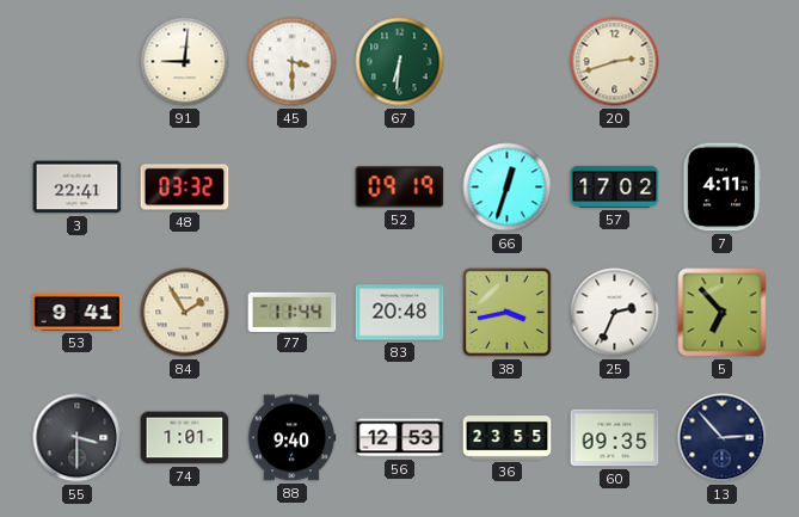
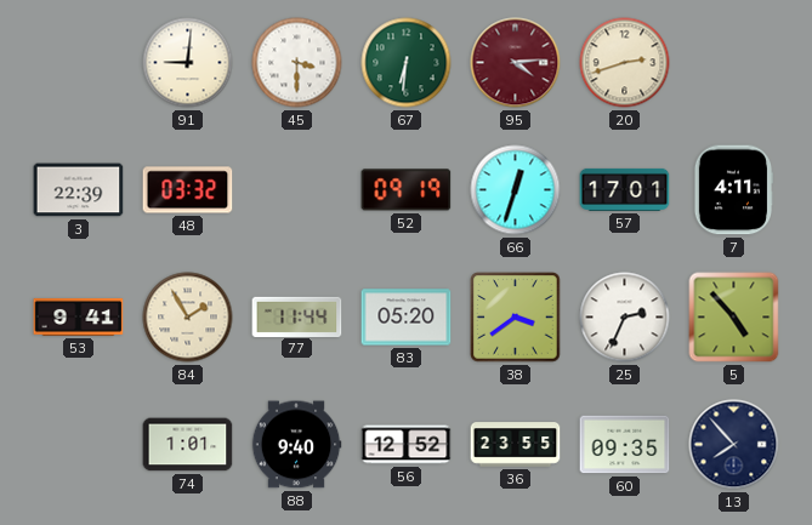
95: none -> 4:14 (516, 63)
3: 22:41 -> 22:39 (79, 190)
57: 17:02 -> 17:01 (625, 189)
83: 20:48 -> 05:20 (407, 318)
38: 3:43 -> 3:39 (516, 318)
5: 6:53 -> 4:53 (734, 318)
55: 3:30 -> none (78, 438)
56: 12:53 -> 12:52 (407, 445)
13: 2:53 -> 7:53 (734, 445)
